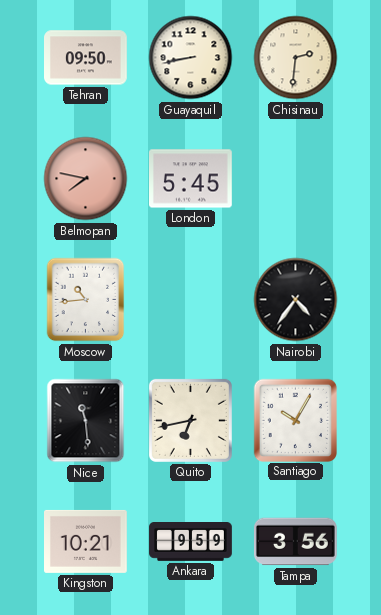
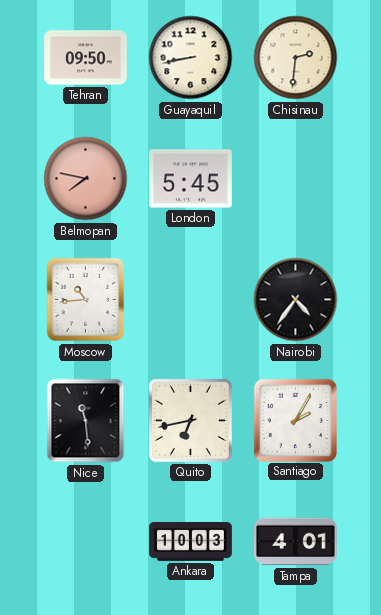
Santiago: 10:05 -> 2:05 (295, 420)
Kingston: 10:21 -> none (86, 541)
Ankara: 9:59 -> 10:03 (191, 542)
Tampa: 3:56 -> 4:01 (295, 542)
